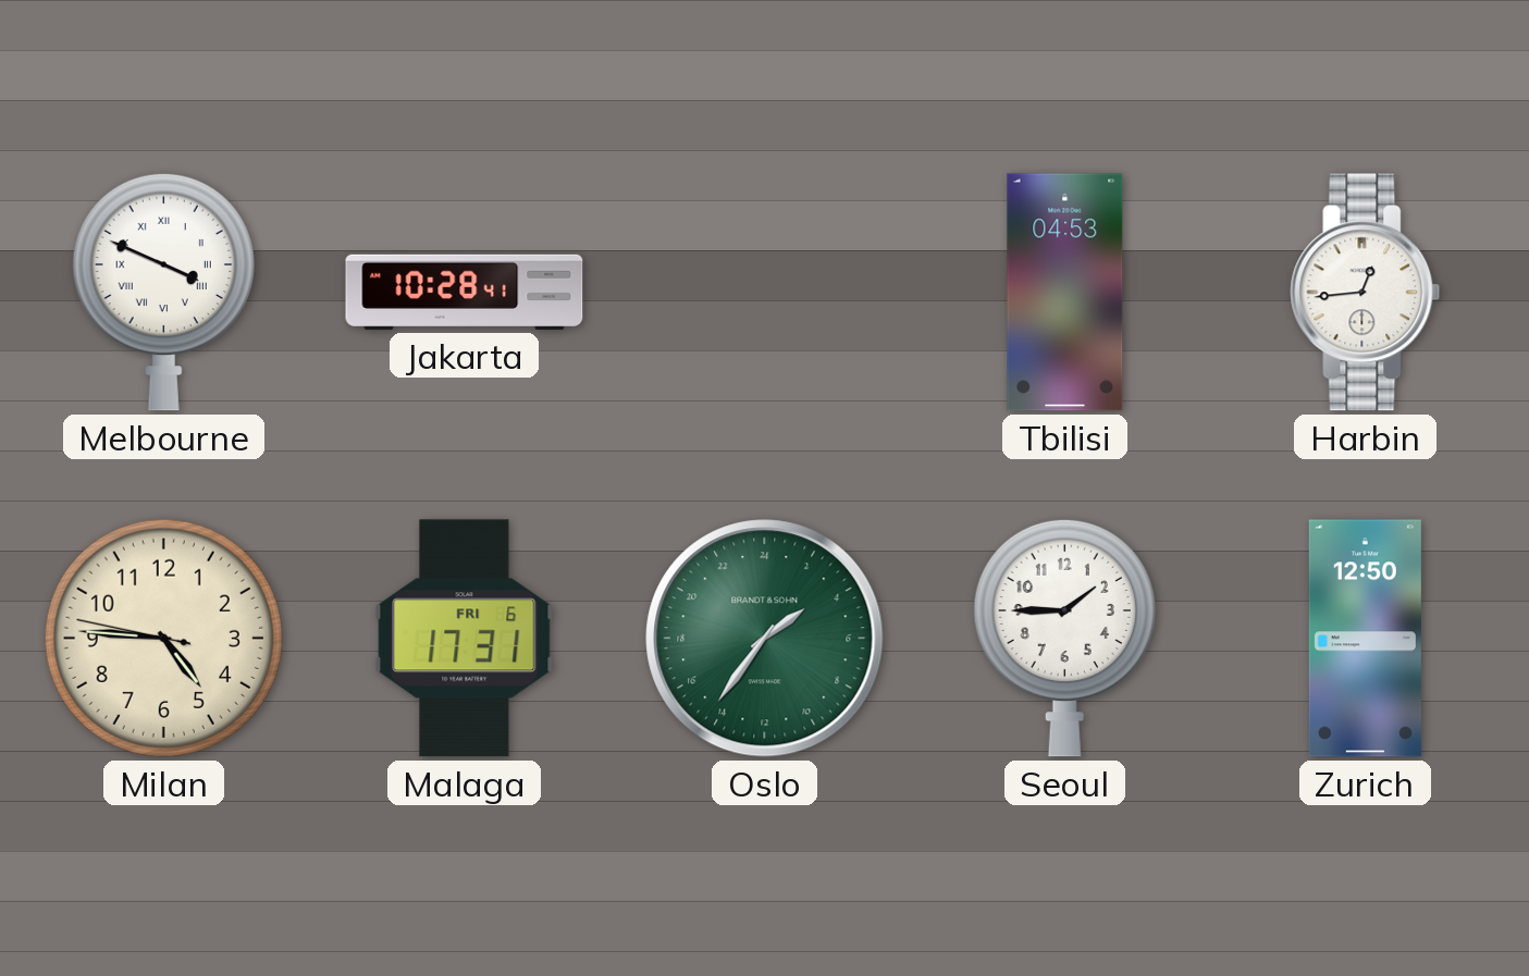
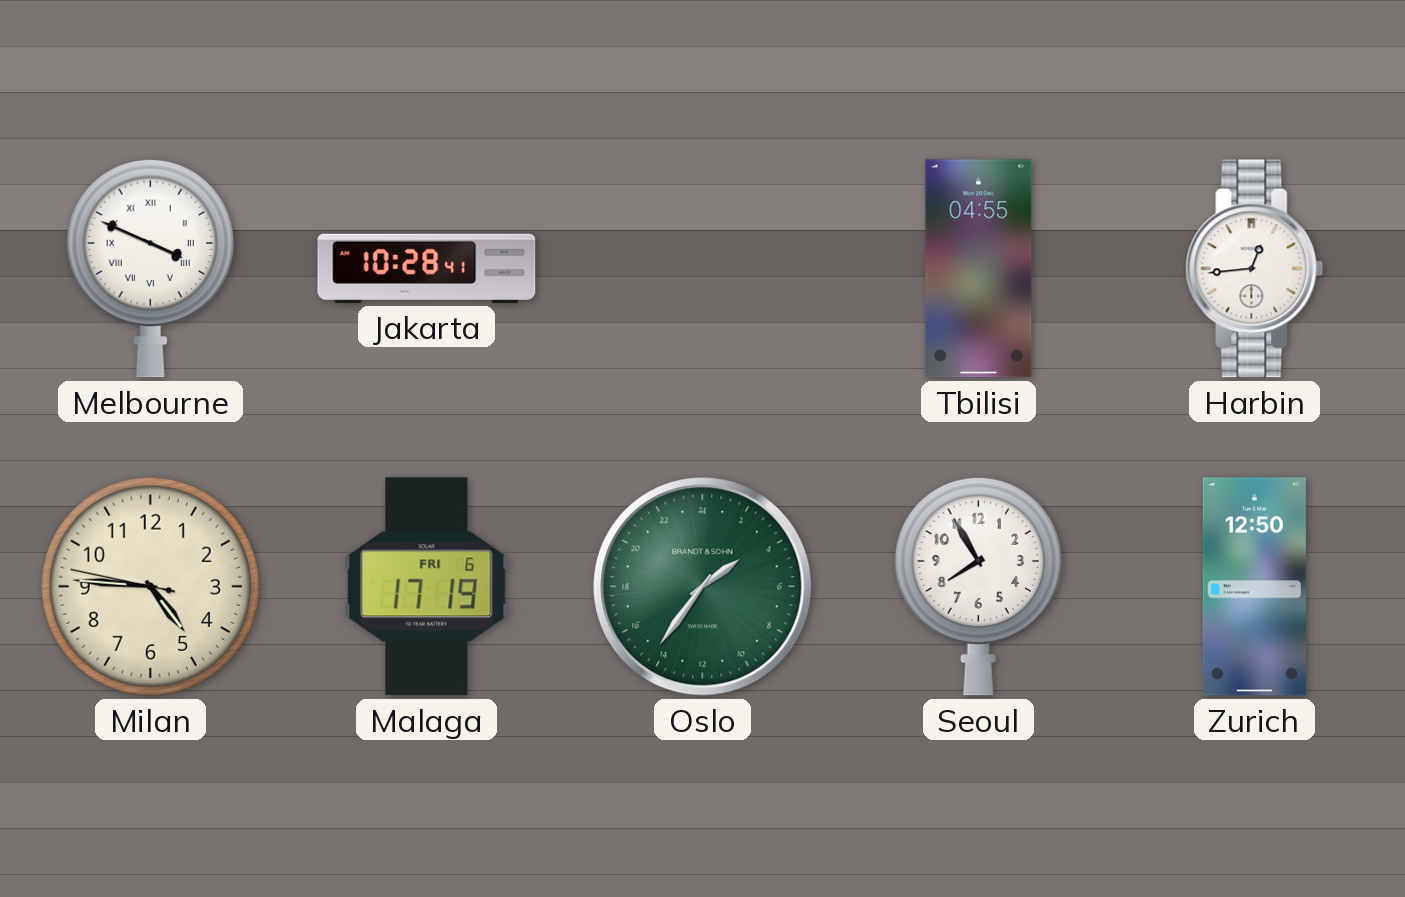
Tbilisi: 04:53 -> 04:55 (979, 269)
Malaga: 17:31 -> 17:19 (427, 587)
Seoul: 1:45 -> 7:55 (978, 586)
